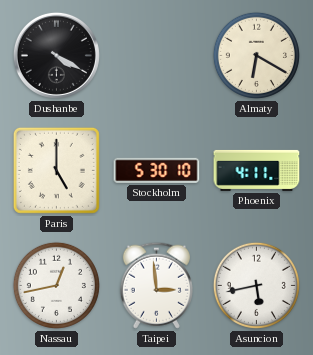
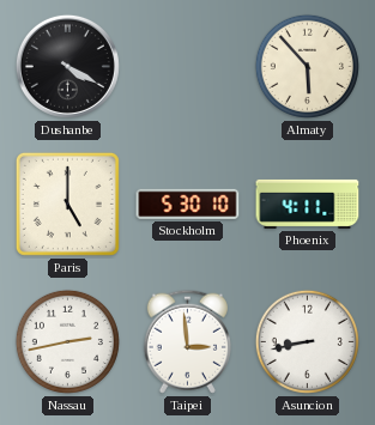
Almaty: 6:20 -> 5:53 (307, 66)
Nassau: 12:43 -> 2:43 (67, 341)
Asuncion: 5:43 -> 8:43 (307, 341)
